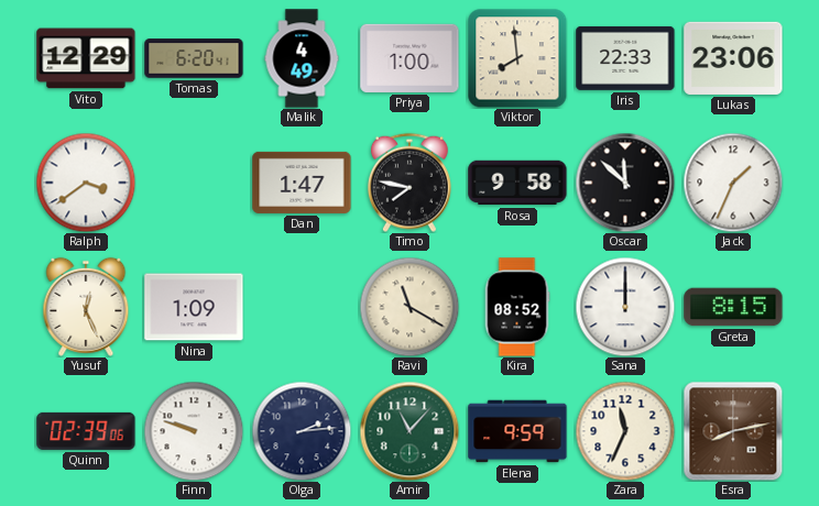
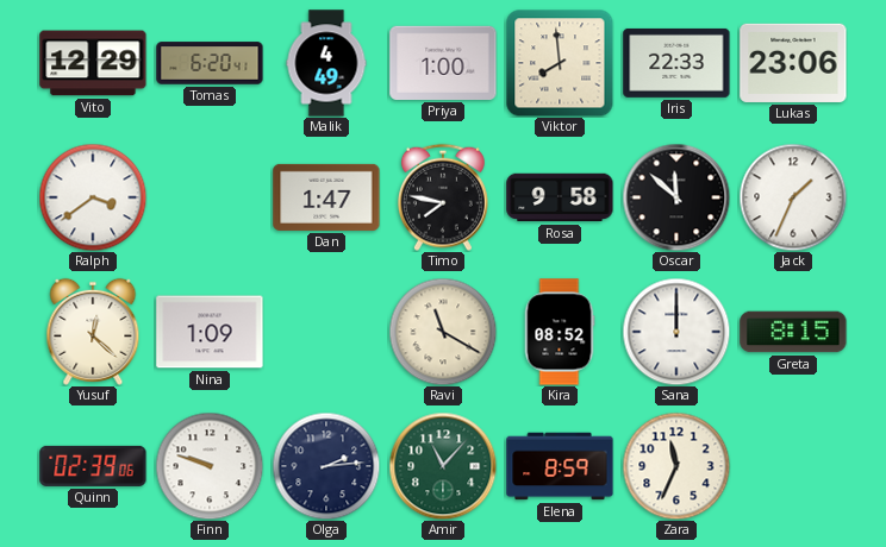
Yusuf: 12:26 -> 12:22 (93, 332)
Elena: 9:59 -> 8:59 (560, 466)
Esra: 8:13 -> none (733, 431)
